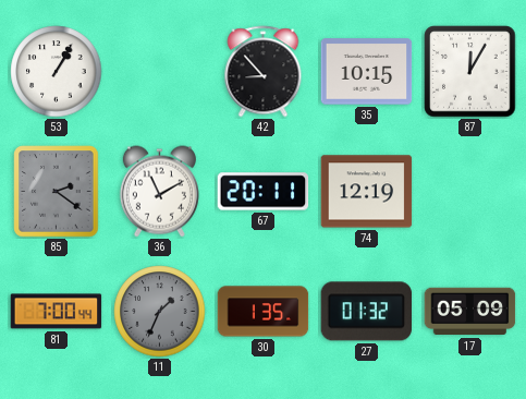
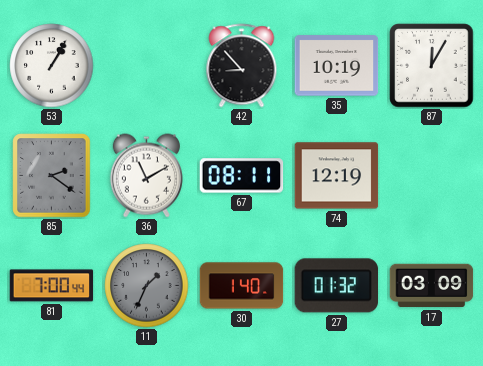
35: 10:15 -> 10:19 (337, 66)
67: 20:11 -> 08:11 (242, 176)
30: 1:35 -> 1:40 (242, 286)
17: 05:09 -> 03:09 (432, 286)
